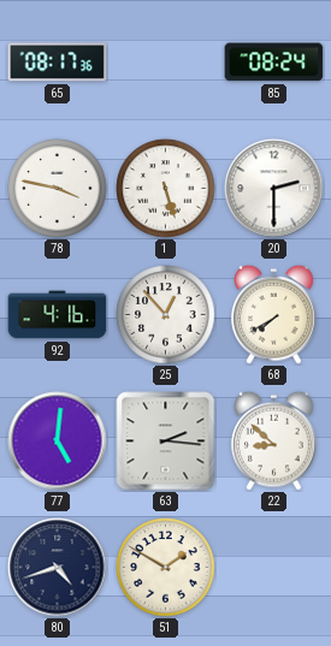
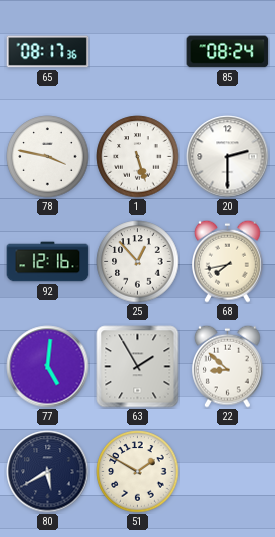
92: 4:16 -> 12:16 (48, 262)
68: 7:40 -> 7:43 (228, 261)
63: 2:16 -> 1:55 (138, 367)
80: 4:42 -> 5:40 (48, 472)
